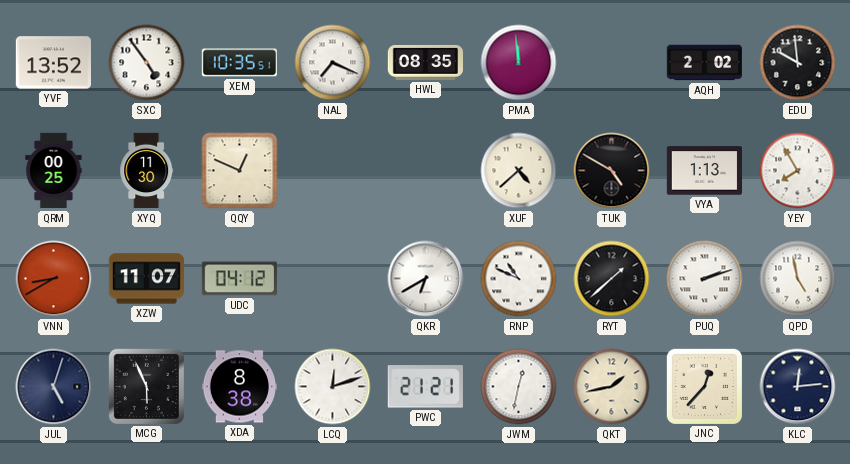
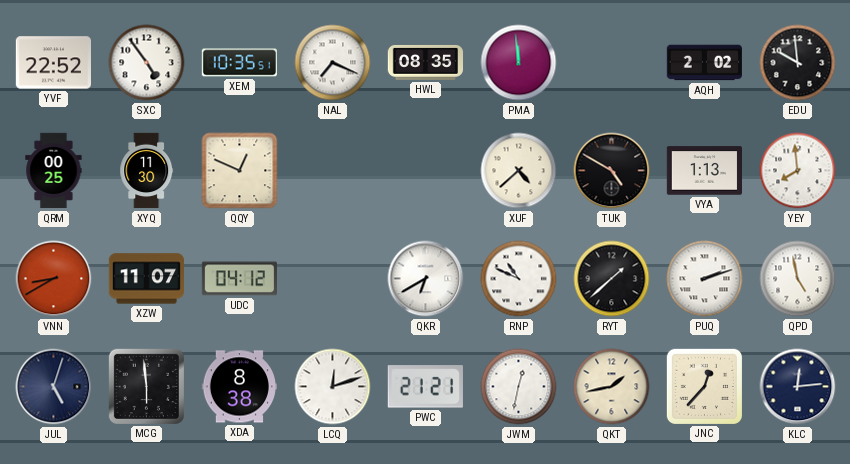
YVF: 13:52 -> 22:52 (53, 63)
YEY: 7:55 -> 7:59 (798, 171)
MCG: 5:56 -> 5:59 (146, 386)
